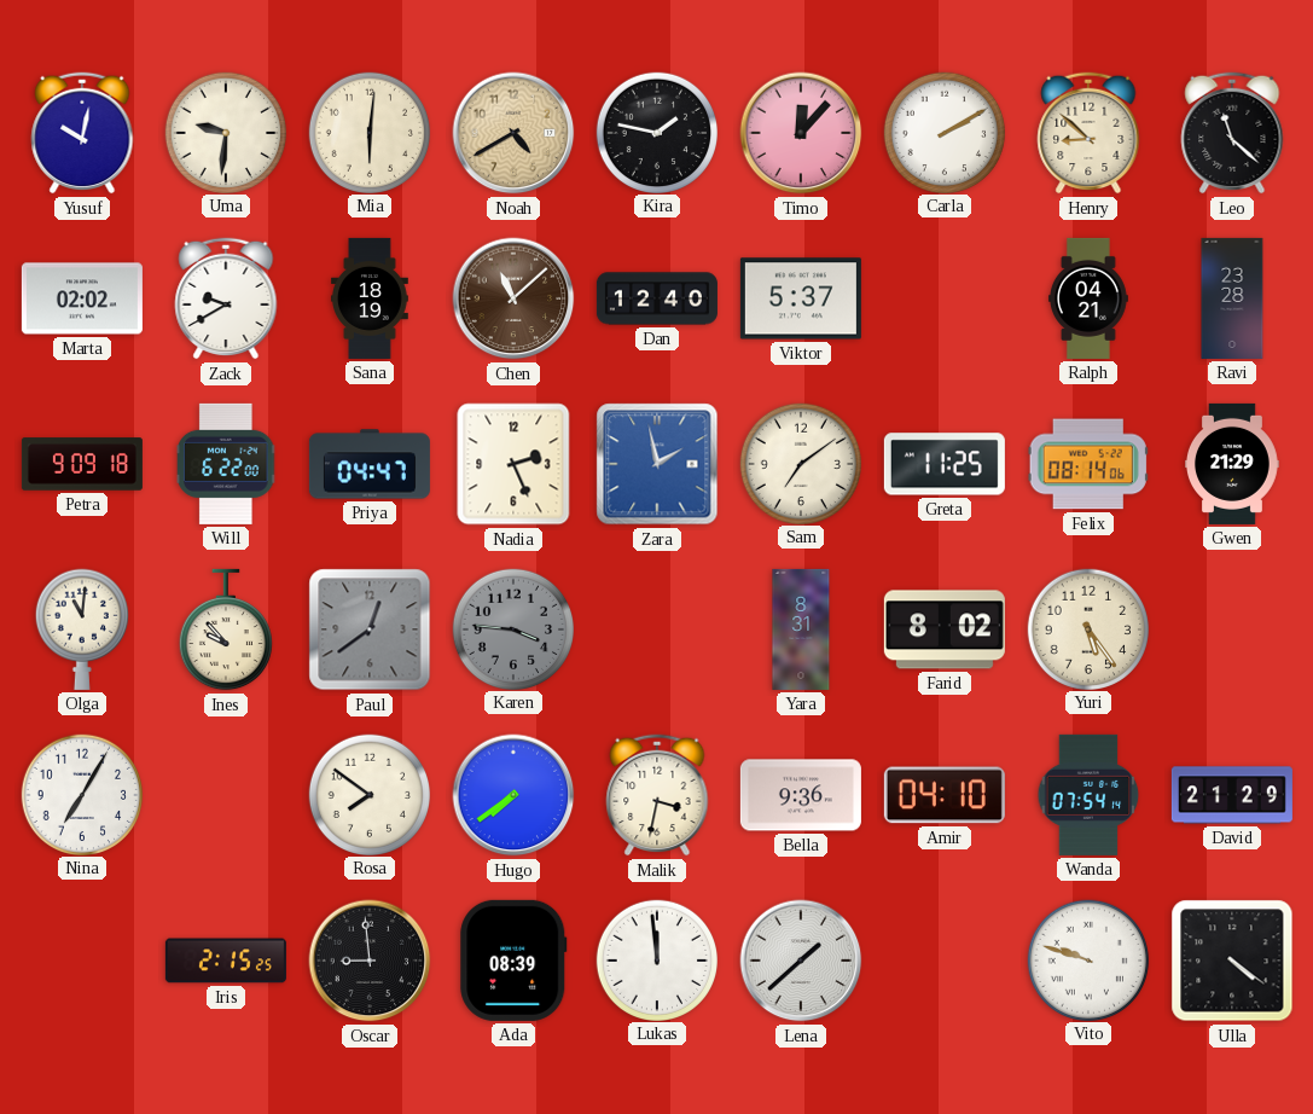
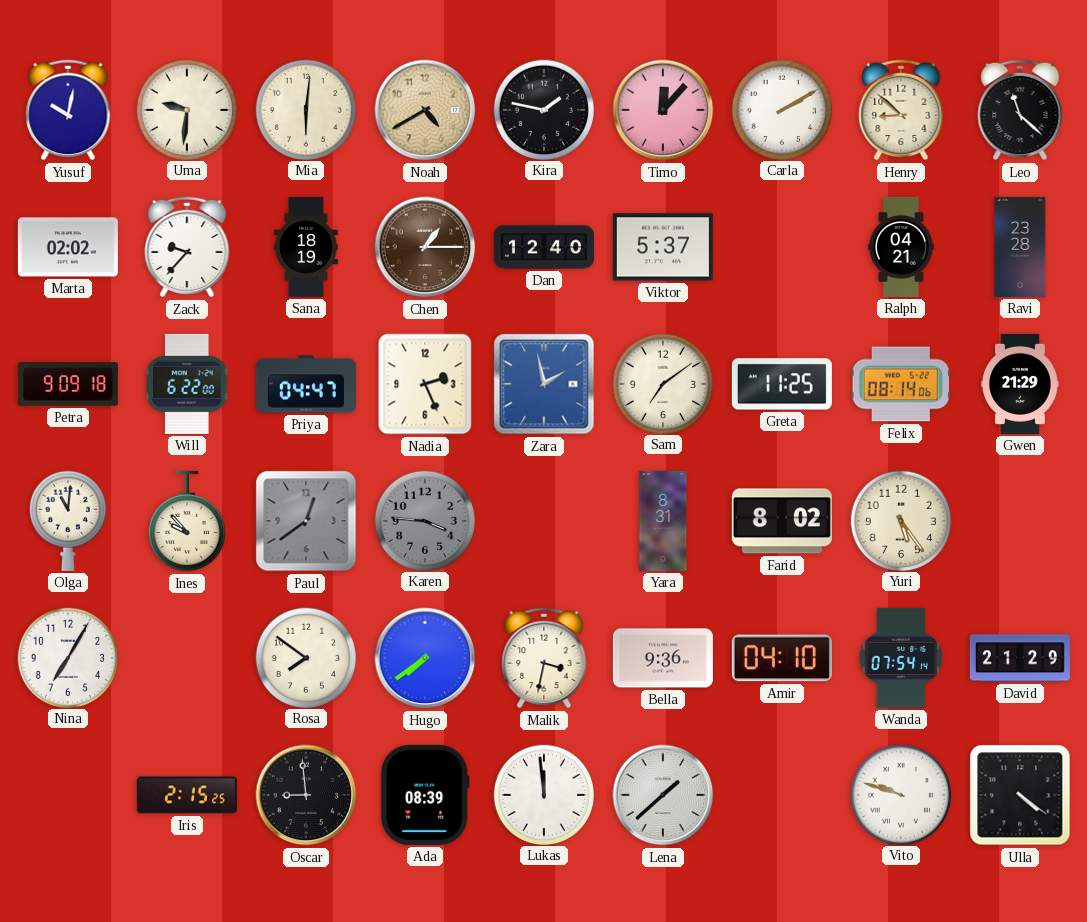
Zack: 9:40 -> 9:37 (187, 247)
Chen: 11:08 -> 1:15 (425, 247)
